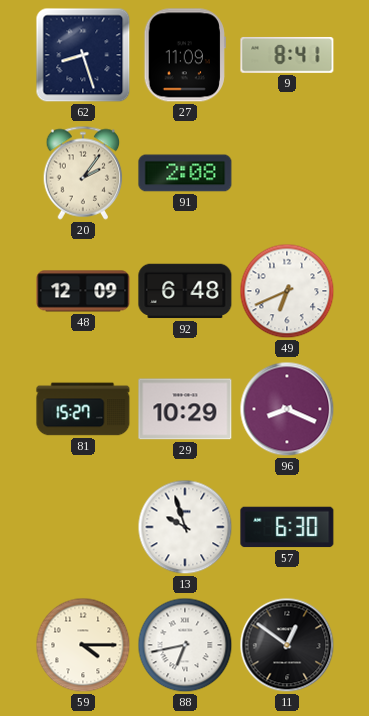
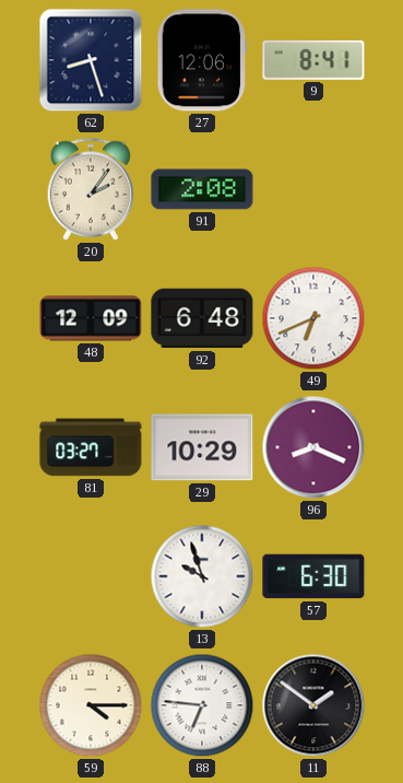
27: 11:09 -> 12:06 (202, 60)
81: 15:27 -> 03:27 (91, 447)
88: 6:43 -> 6:46 (202, 705)
11: 12:51 -> 1:51 (313, 705)
